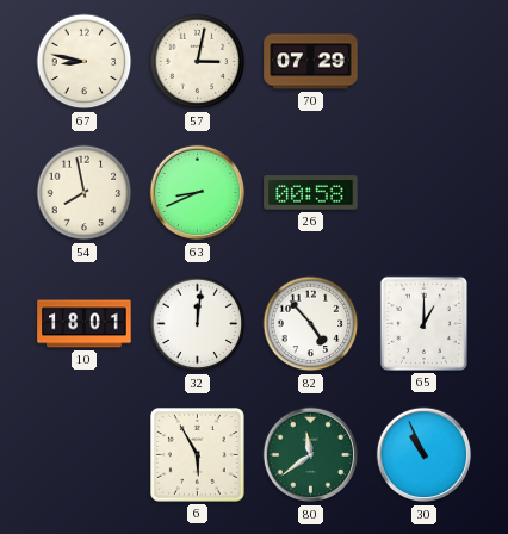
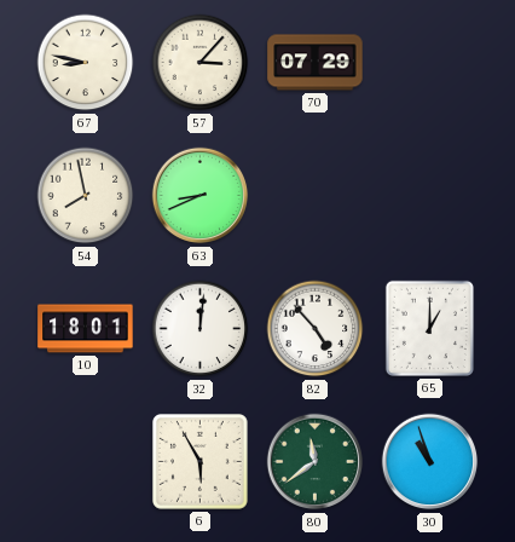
57: 3:02 -> 3:07 (201, 63)
26: 00:58 -> none (311, 193)
30: 10:56 -> 10:57 (430, 462)
